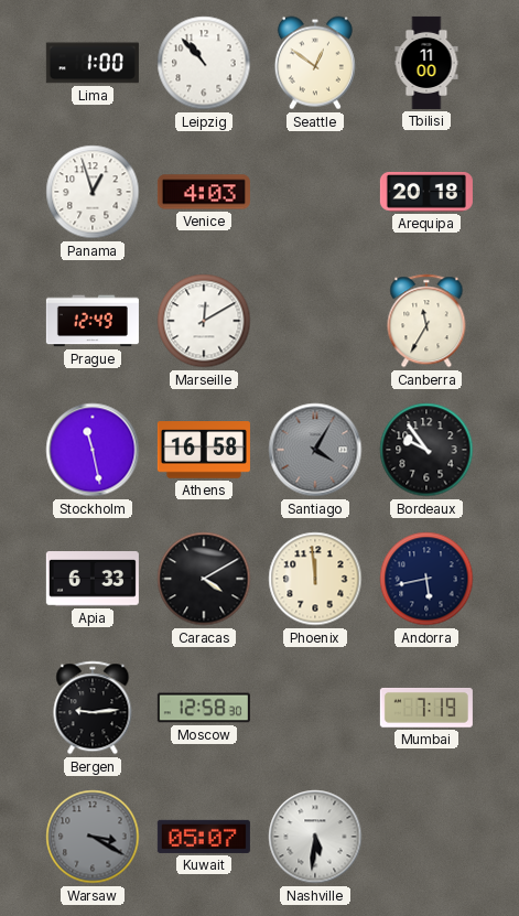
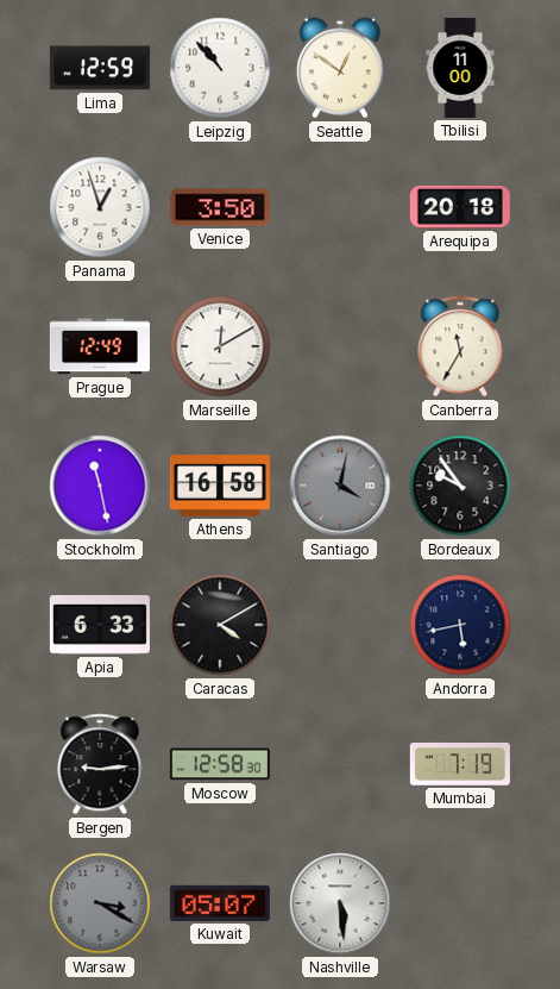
Lima: 1:00 -> 12:59 (100, 68)
Venice: 4:03 -> 3:50 (220, 207)
Santiago: 4:05 -> 4:02 (340, 486)
Phoenix: 11:59 -> none (315, 579)
Nashville: 5:31 -> 5:29 (340, 903)
